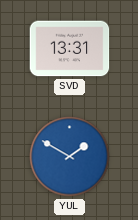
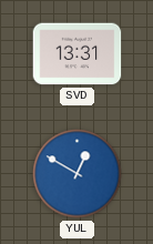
YUL: 1:50 -> 12:50 (78, 174)
